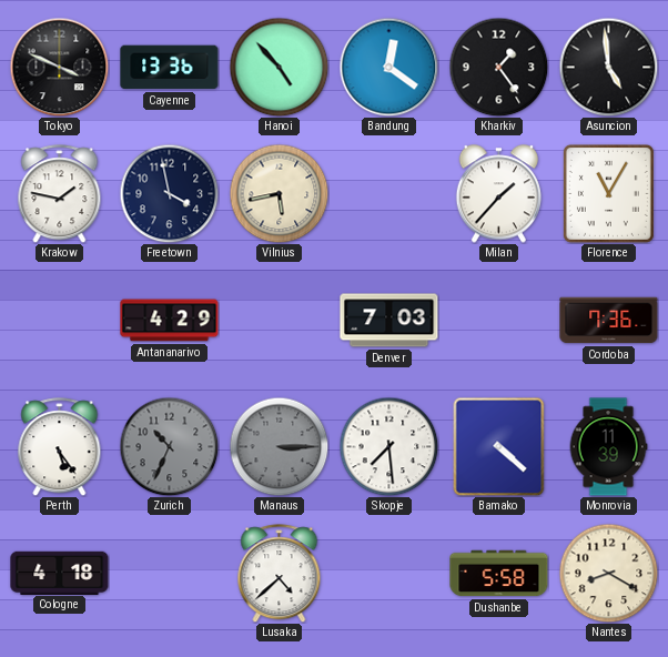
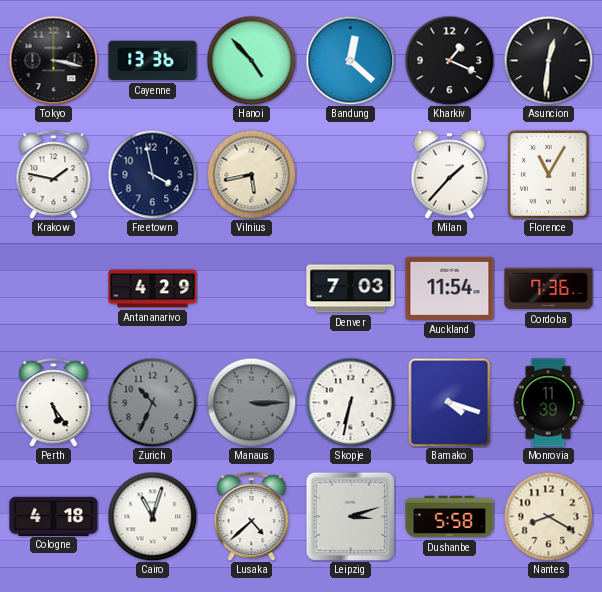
Tokyo: 3:49 -> 3:17 (53, 60)
Bandung: 12:21 -> 12:22 (350, 60)
Kharkiv: 1:24 -> 1:19 (449, 60)
Asuncion: 4:59 -> 12:31 (548, 60)
Auckland: none -> 11:54 (450, 288)
Skopje: 7:29 -> 6:32 (350, 402)
Bamako: 4:22 -> 4:18 (450, 402)
Cairo: none -> 11:03 (152, 516)
Leipzig: none -> 3:12 (350, 516)
